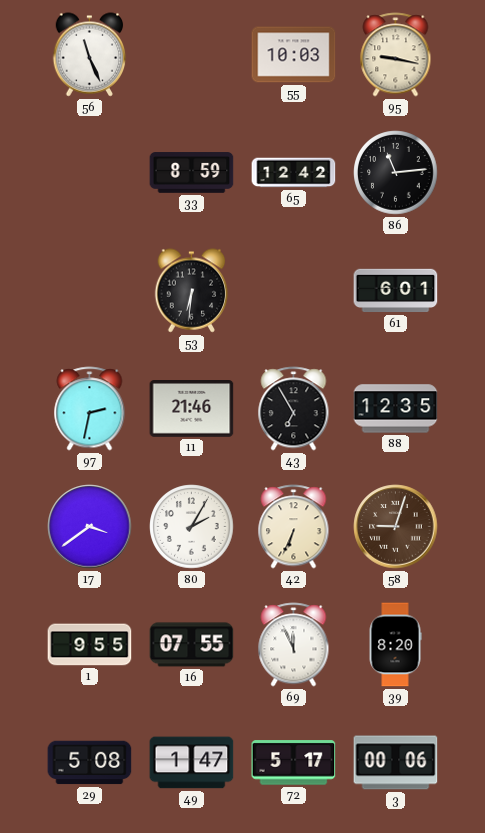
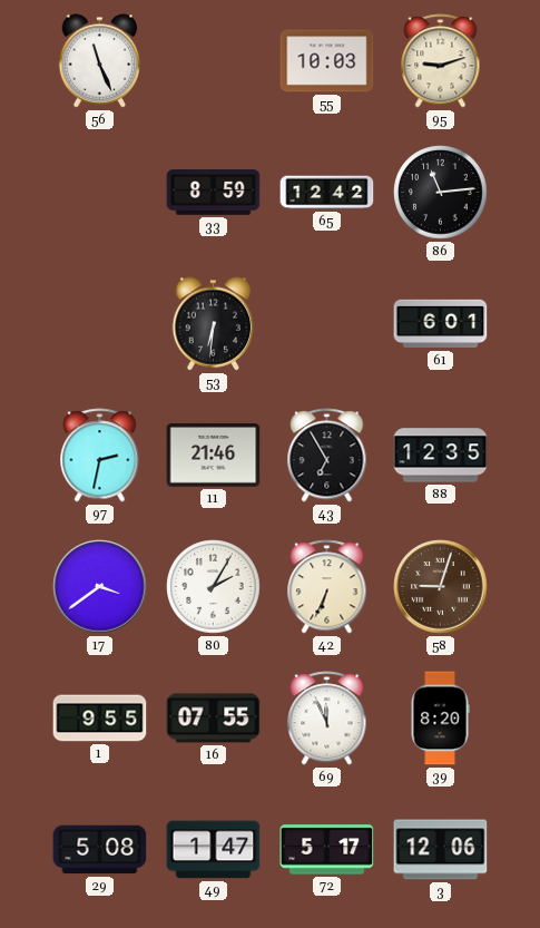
95: 9:17 -> 9:12 (441, 61)
3: 00:06 -> 12:06 (441, 850)
